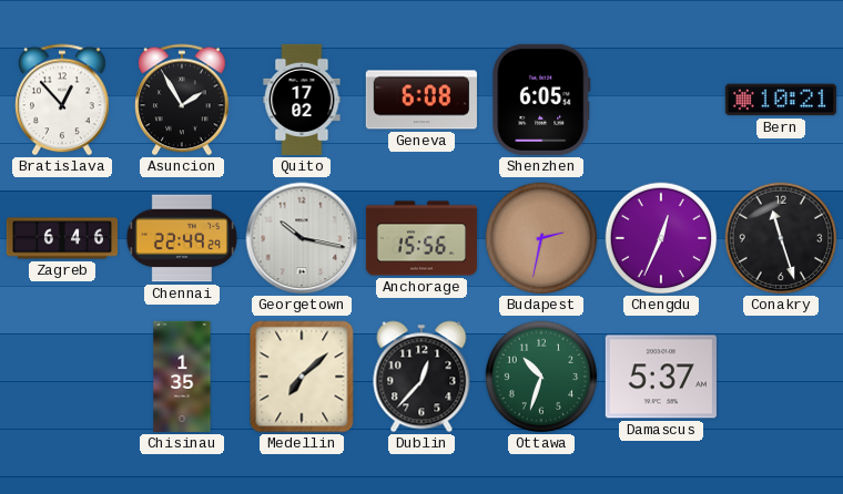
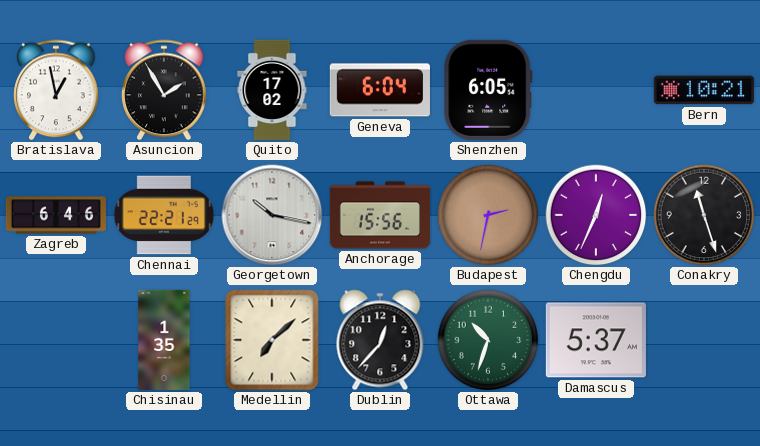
Bratislava: 12:53 -> 12:58 (56, 90)
Geneva: 6:08 -> 6:04 (380, 90)
Chennai: 22:49 -> 22:21 (164, 215)
